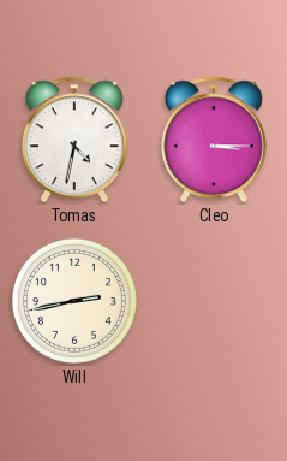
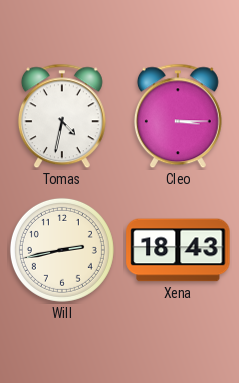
Xena: none -> 18:43 (178, 250)
